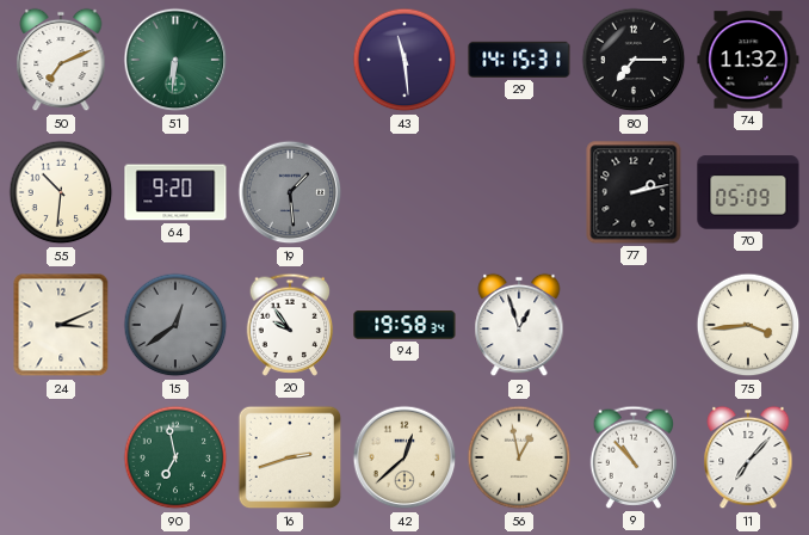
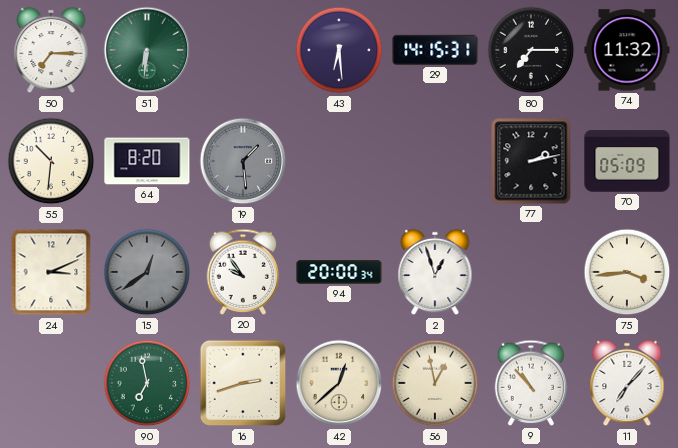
50: 7:11 -> 7:15 (51, 50)
43: 11:29 -> 6:29 (339, 50)
64: 9:20 -> 8:20 (147, 161)
94: 19:58 -> 20:00 (339, 272)
